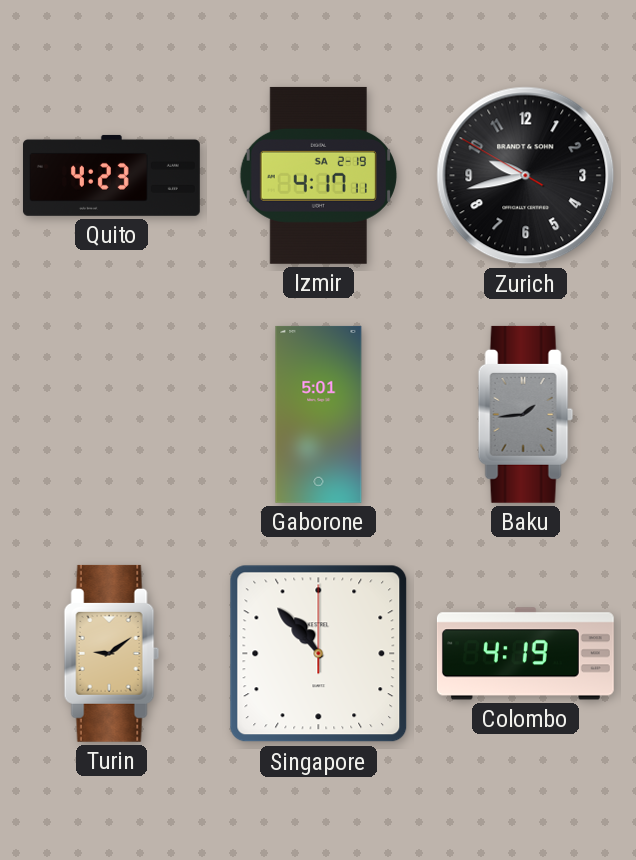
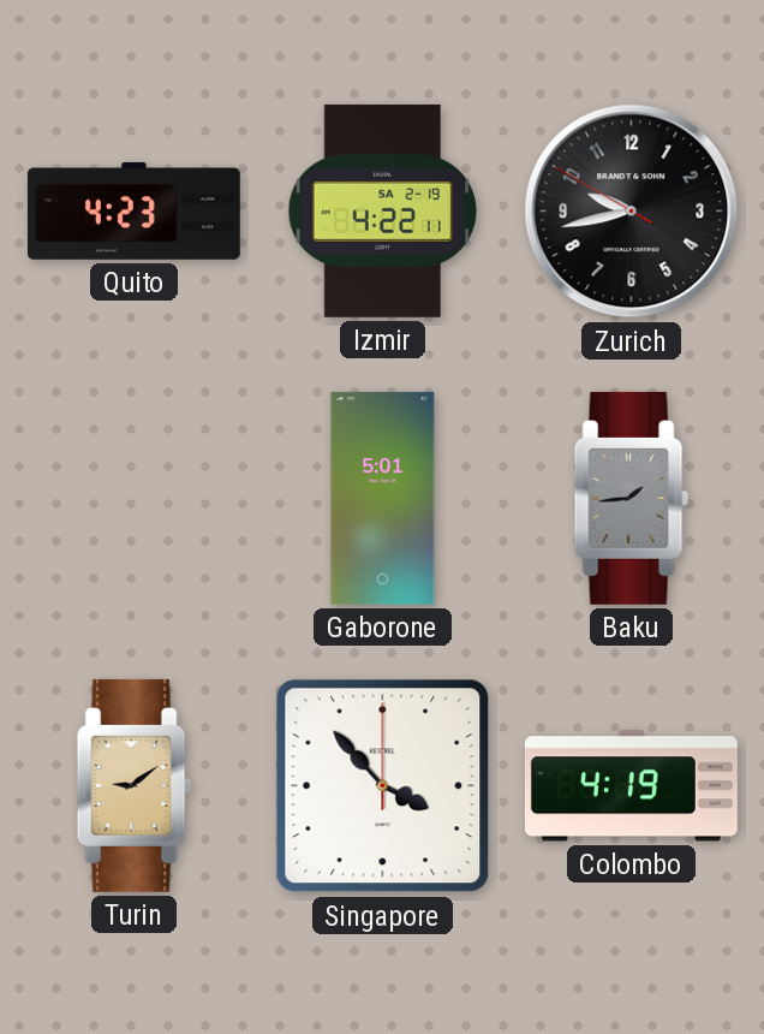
Izmir: 4:17 -> 4:22 (382, 210)
Singapore: 10:53 -> 3:53 (383, 786)
